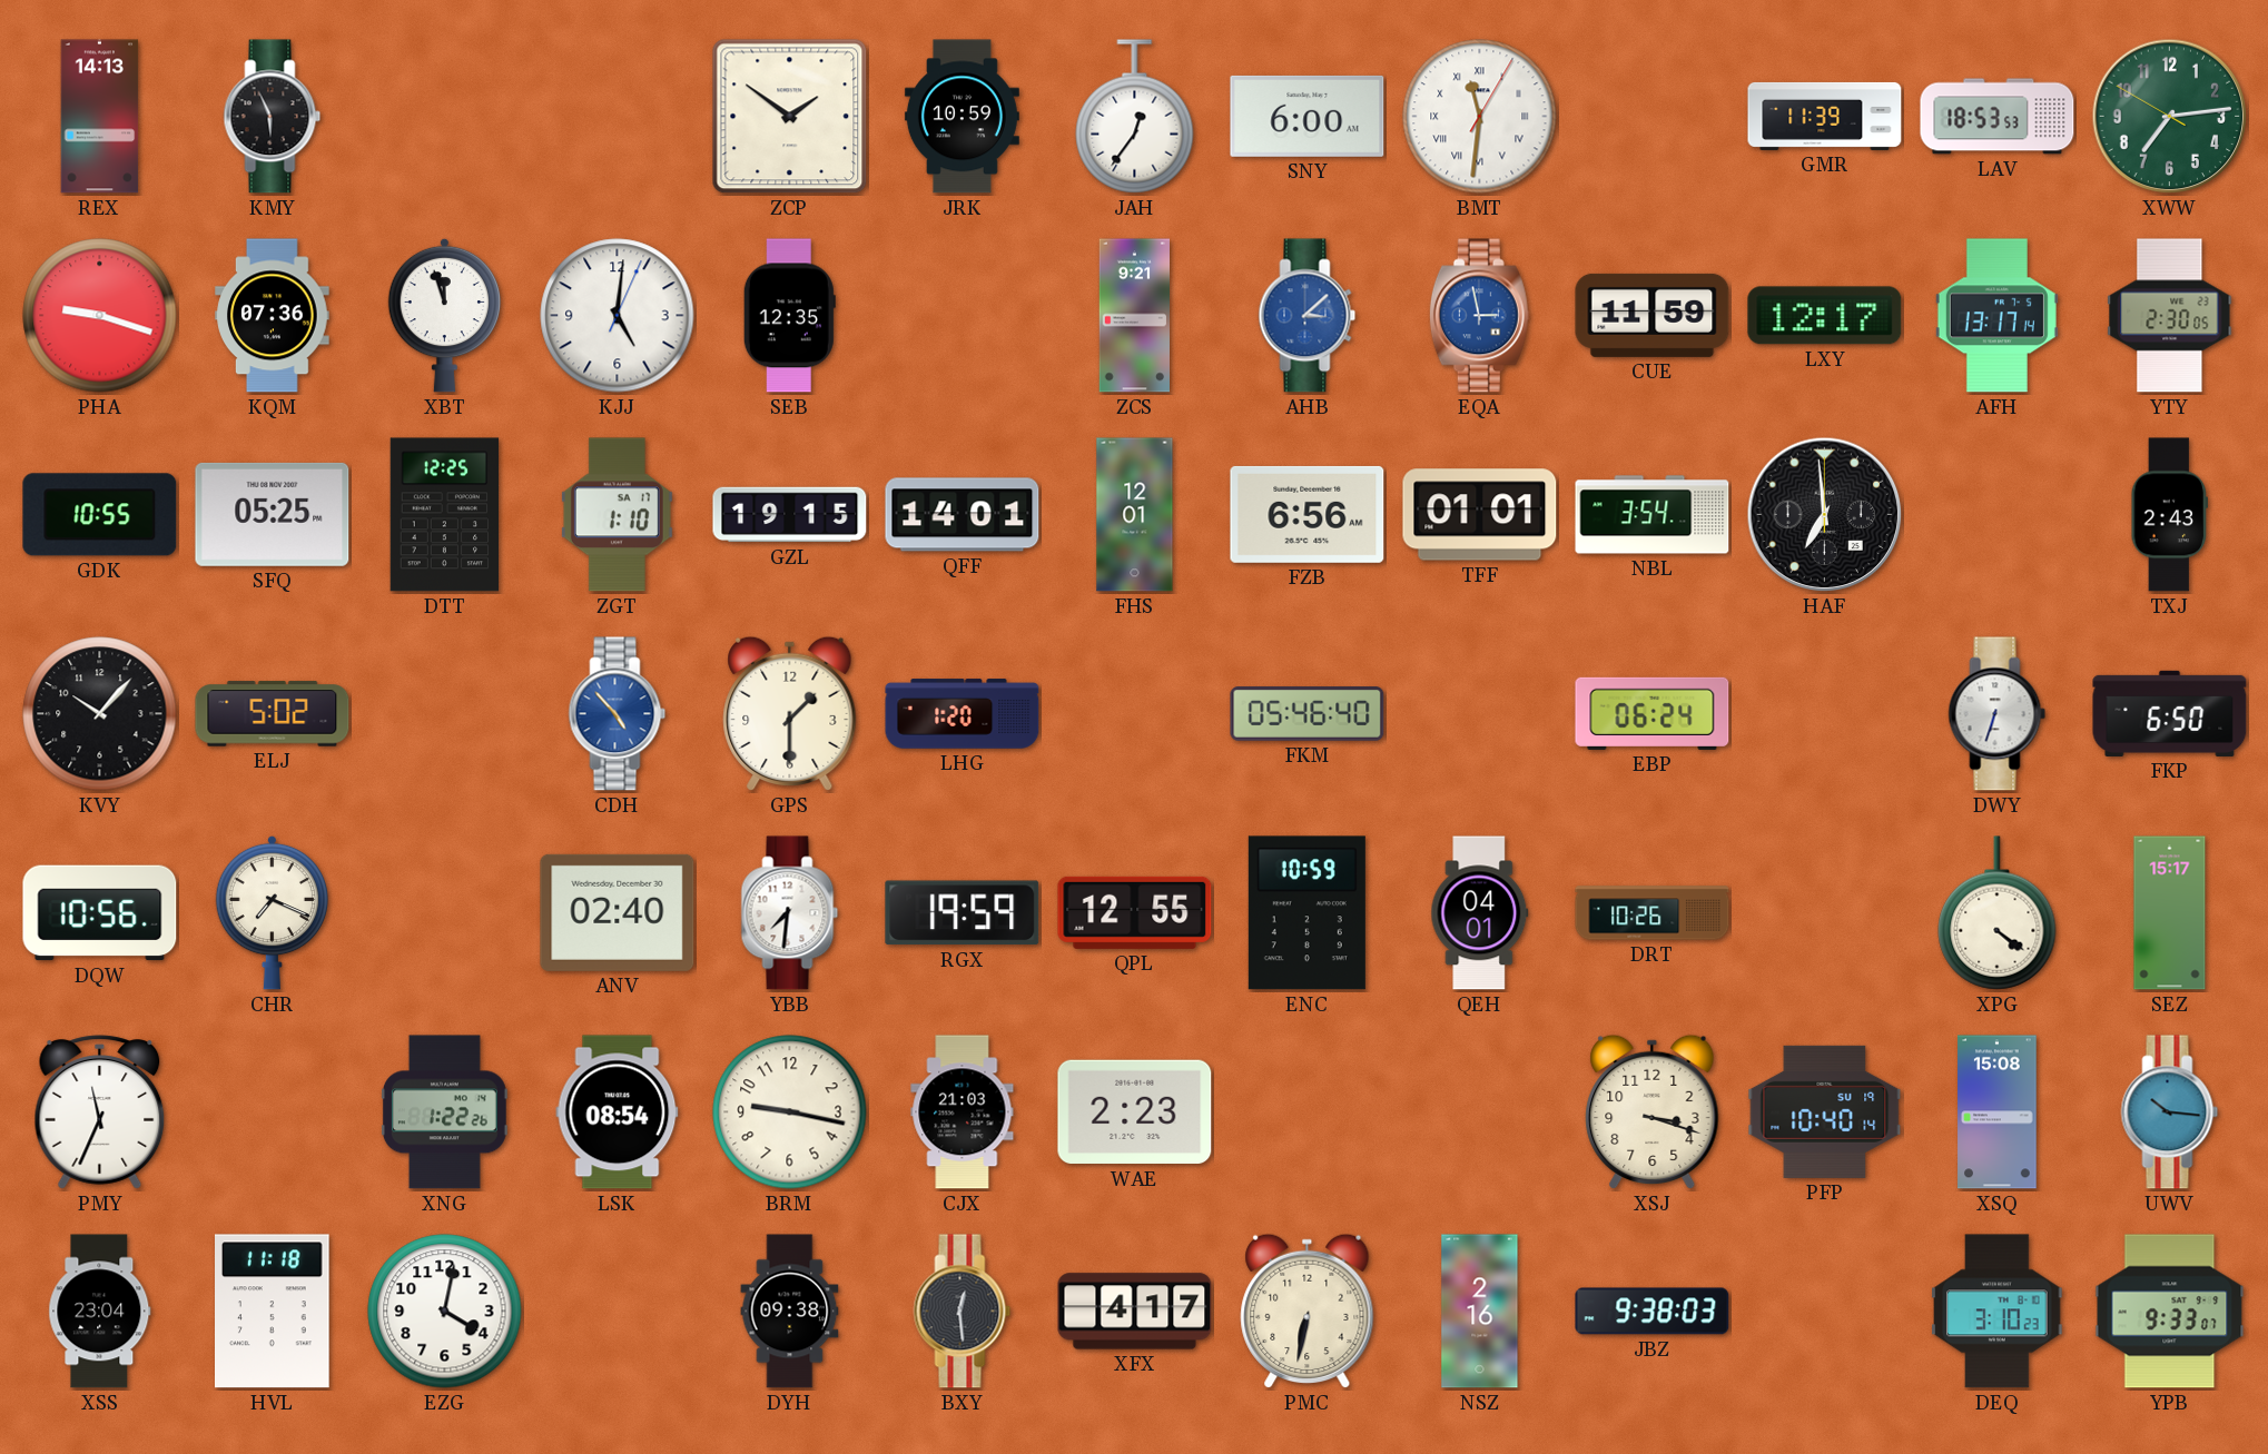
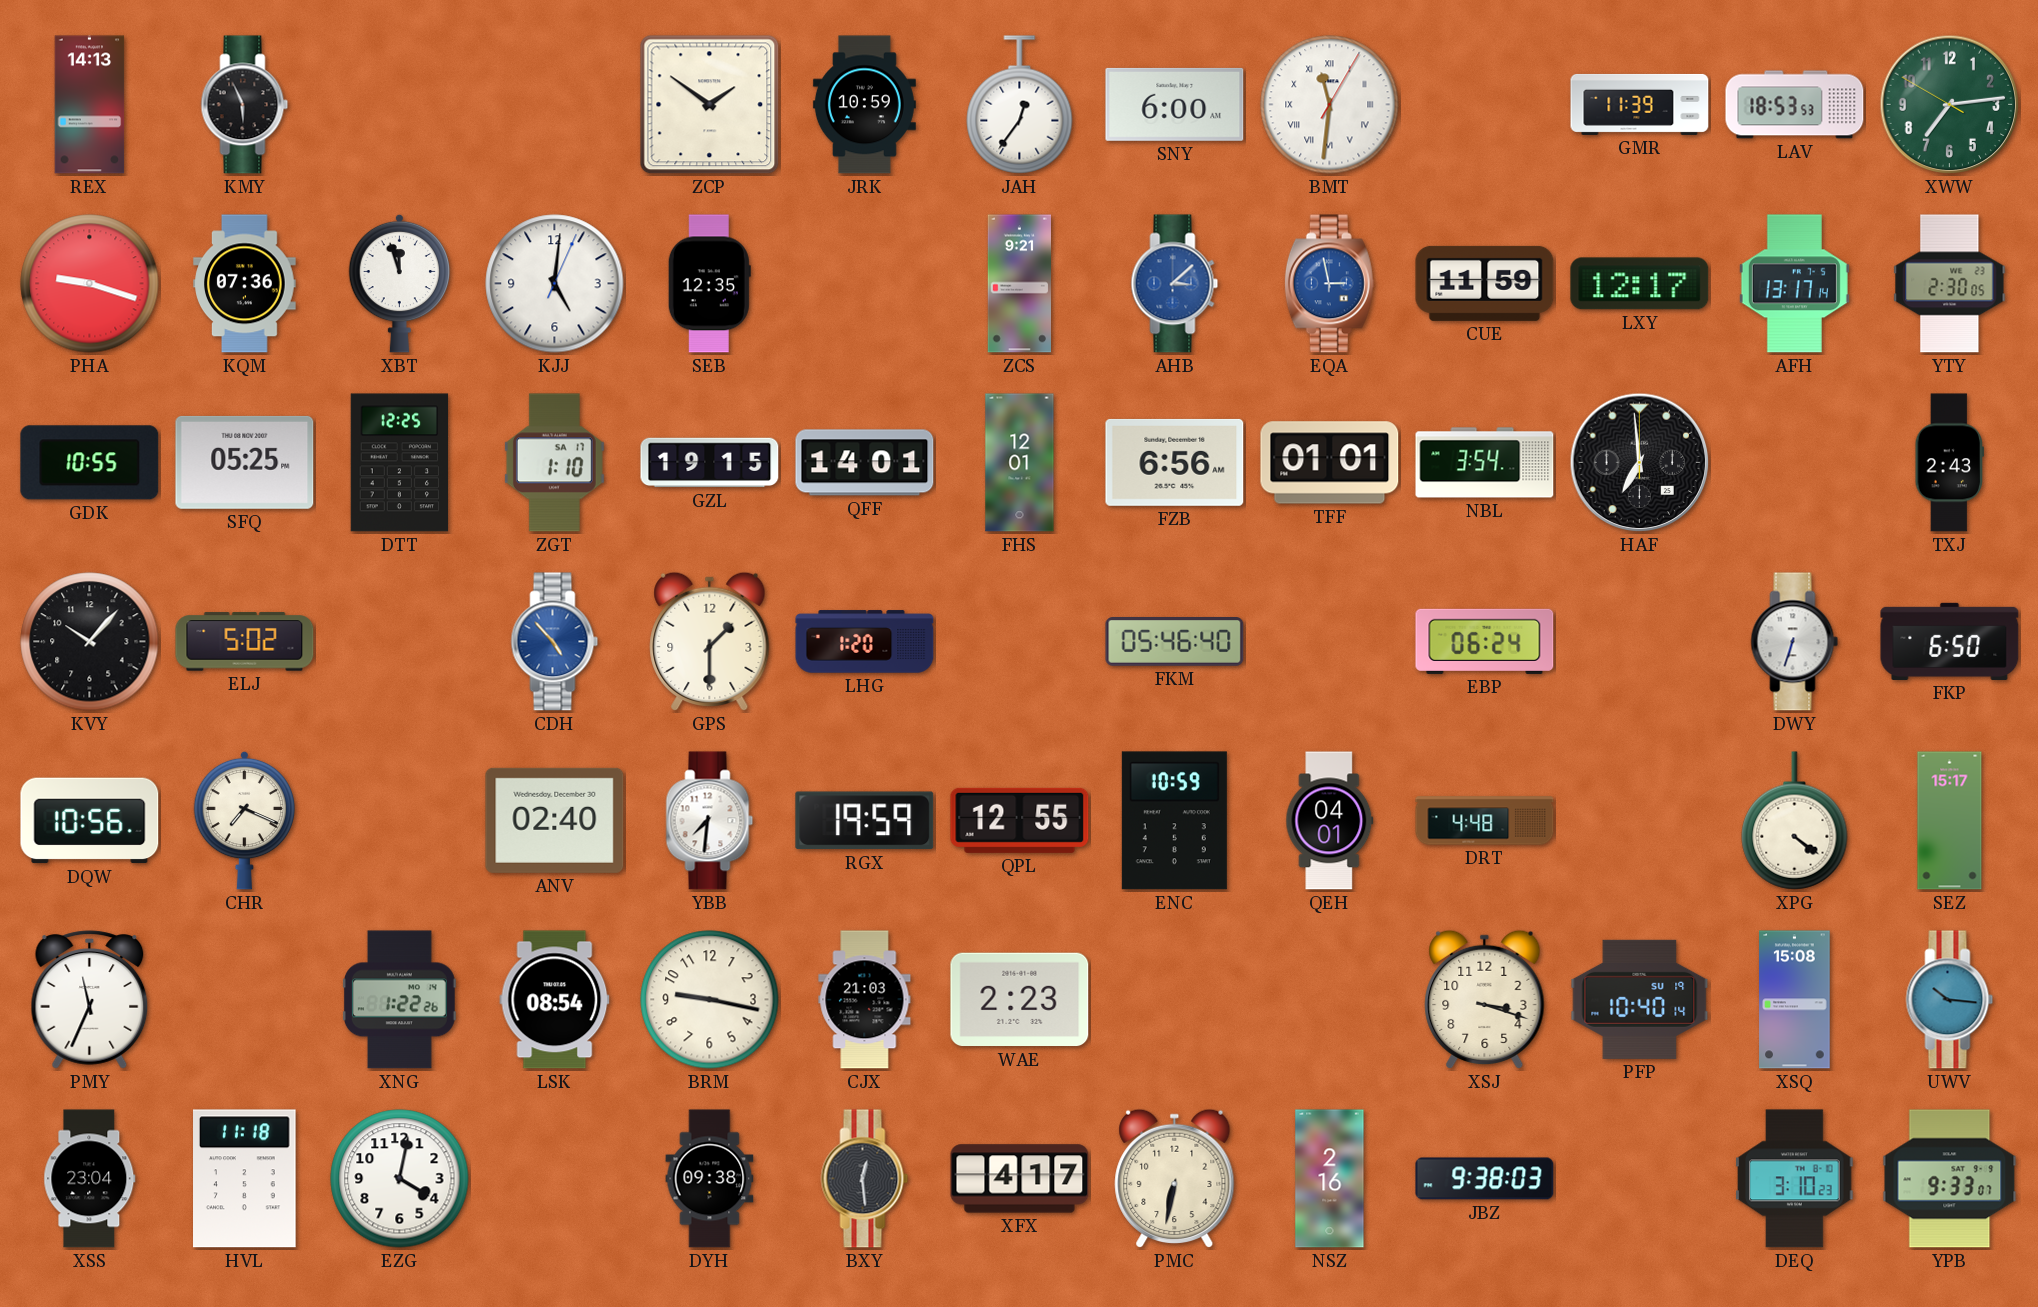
DRT: 10:26 -> 4:48 (1485, 821)
